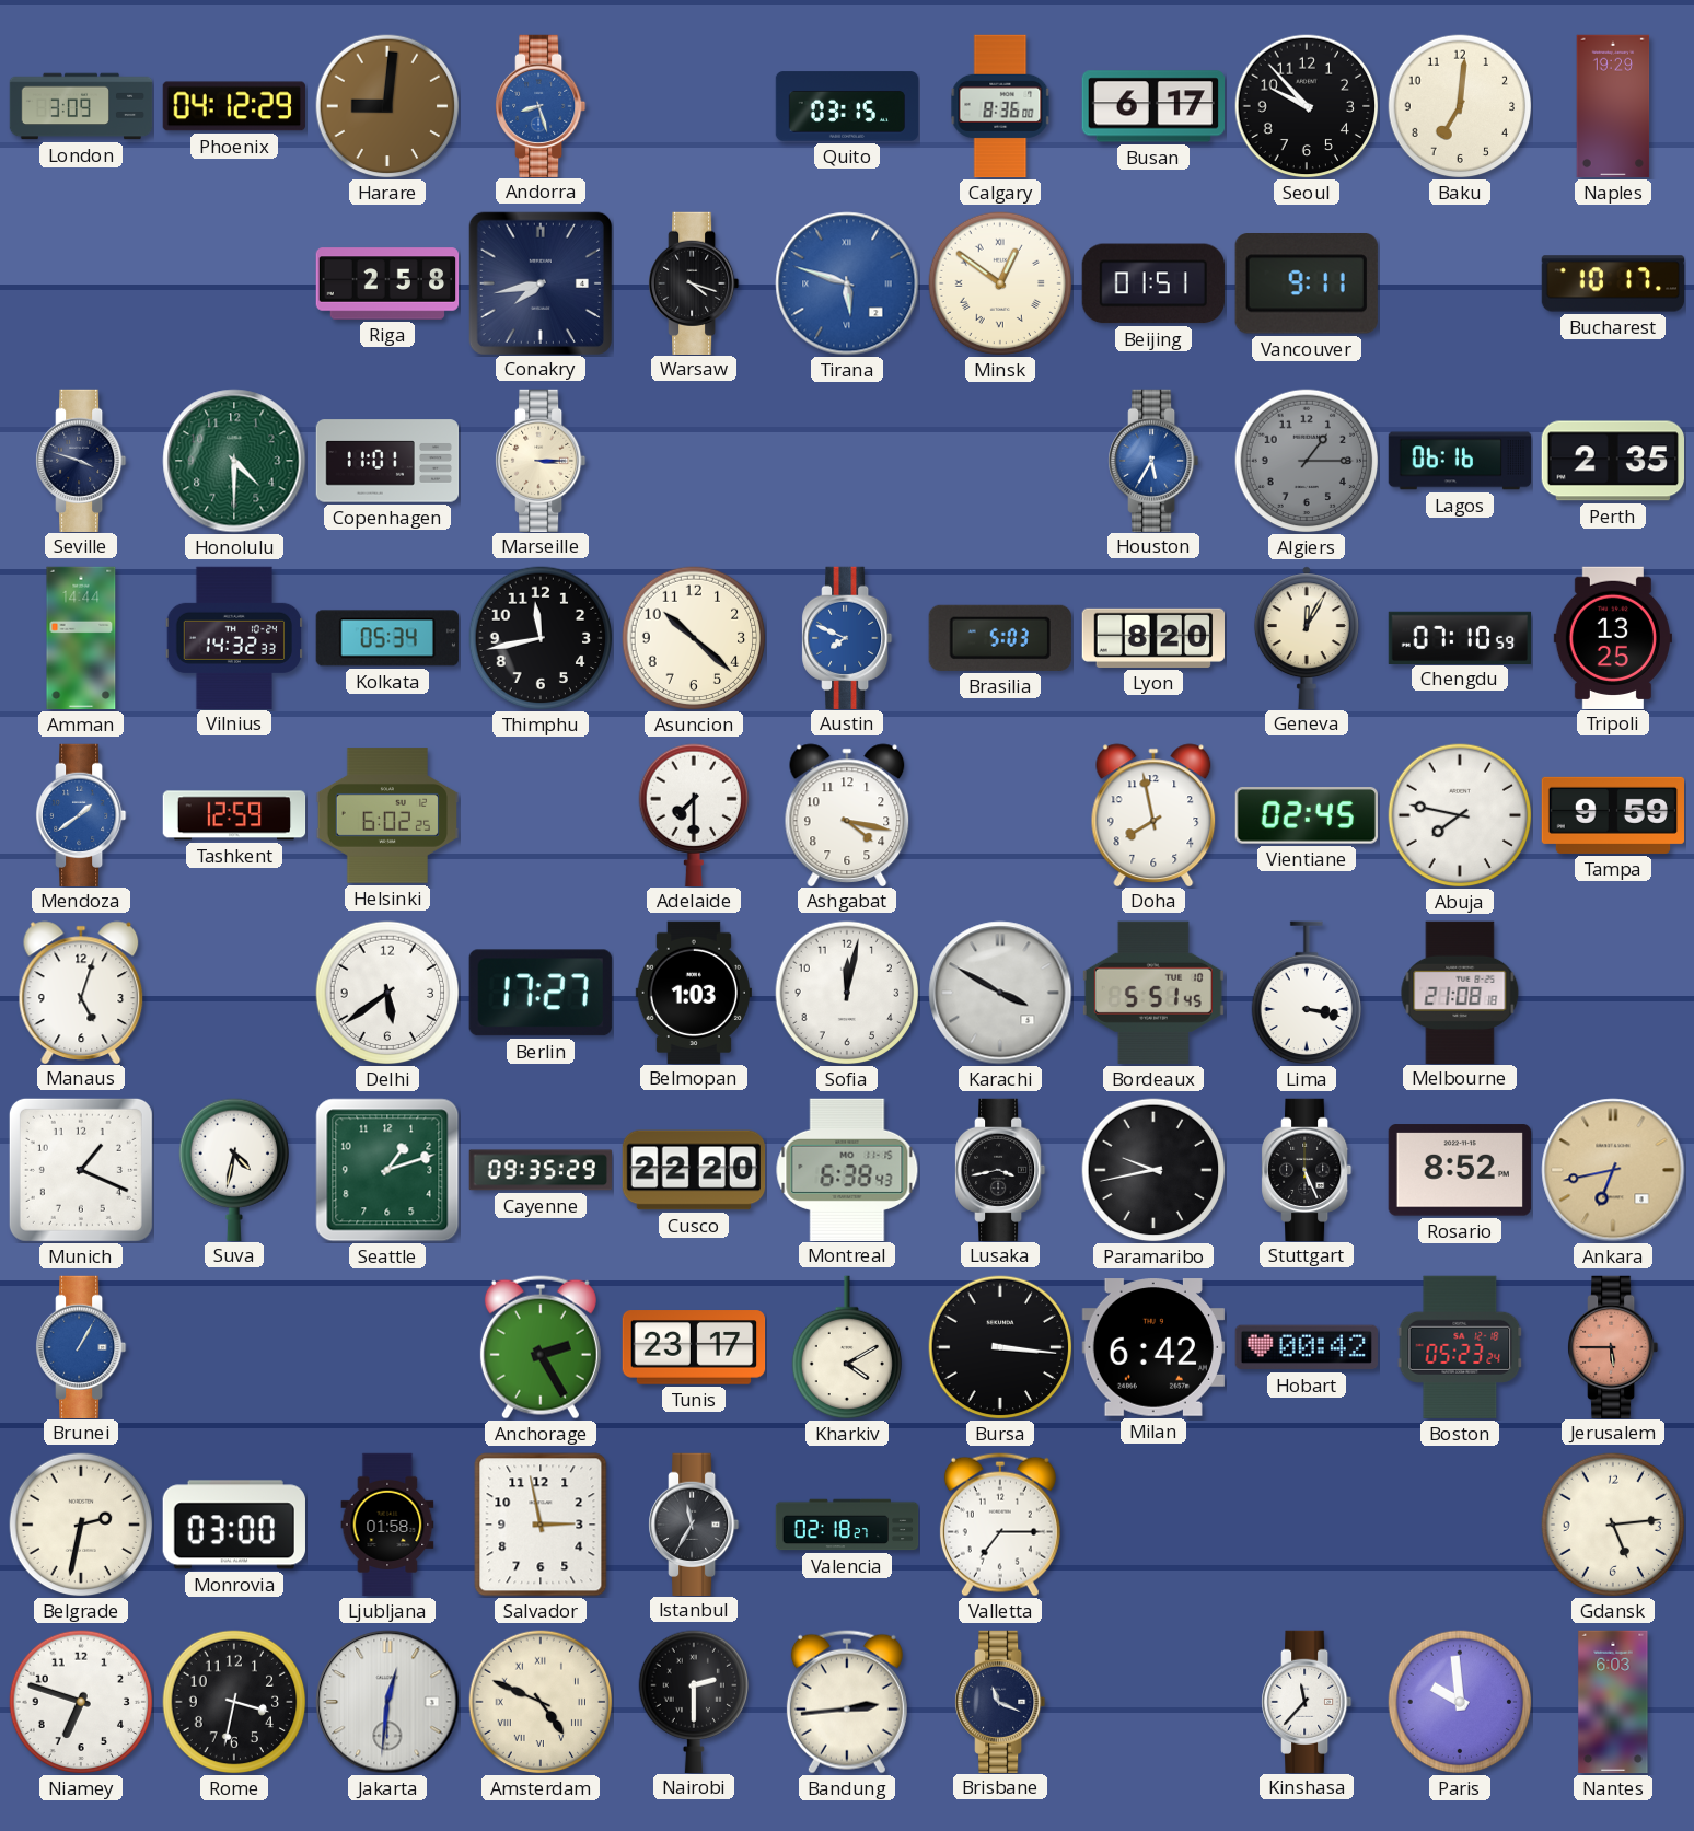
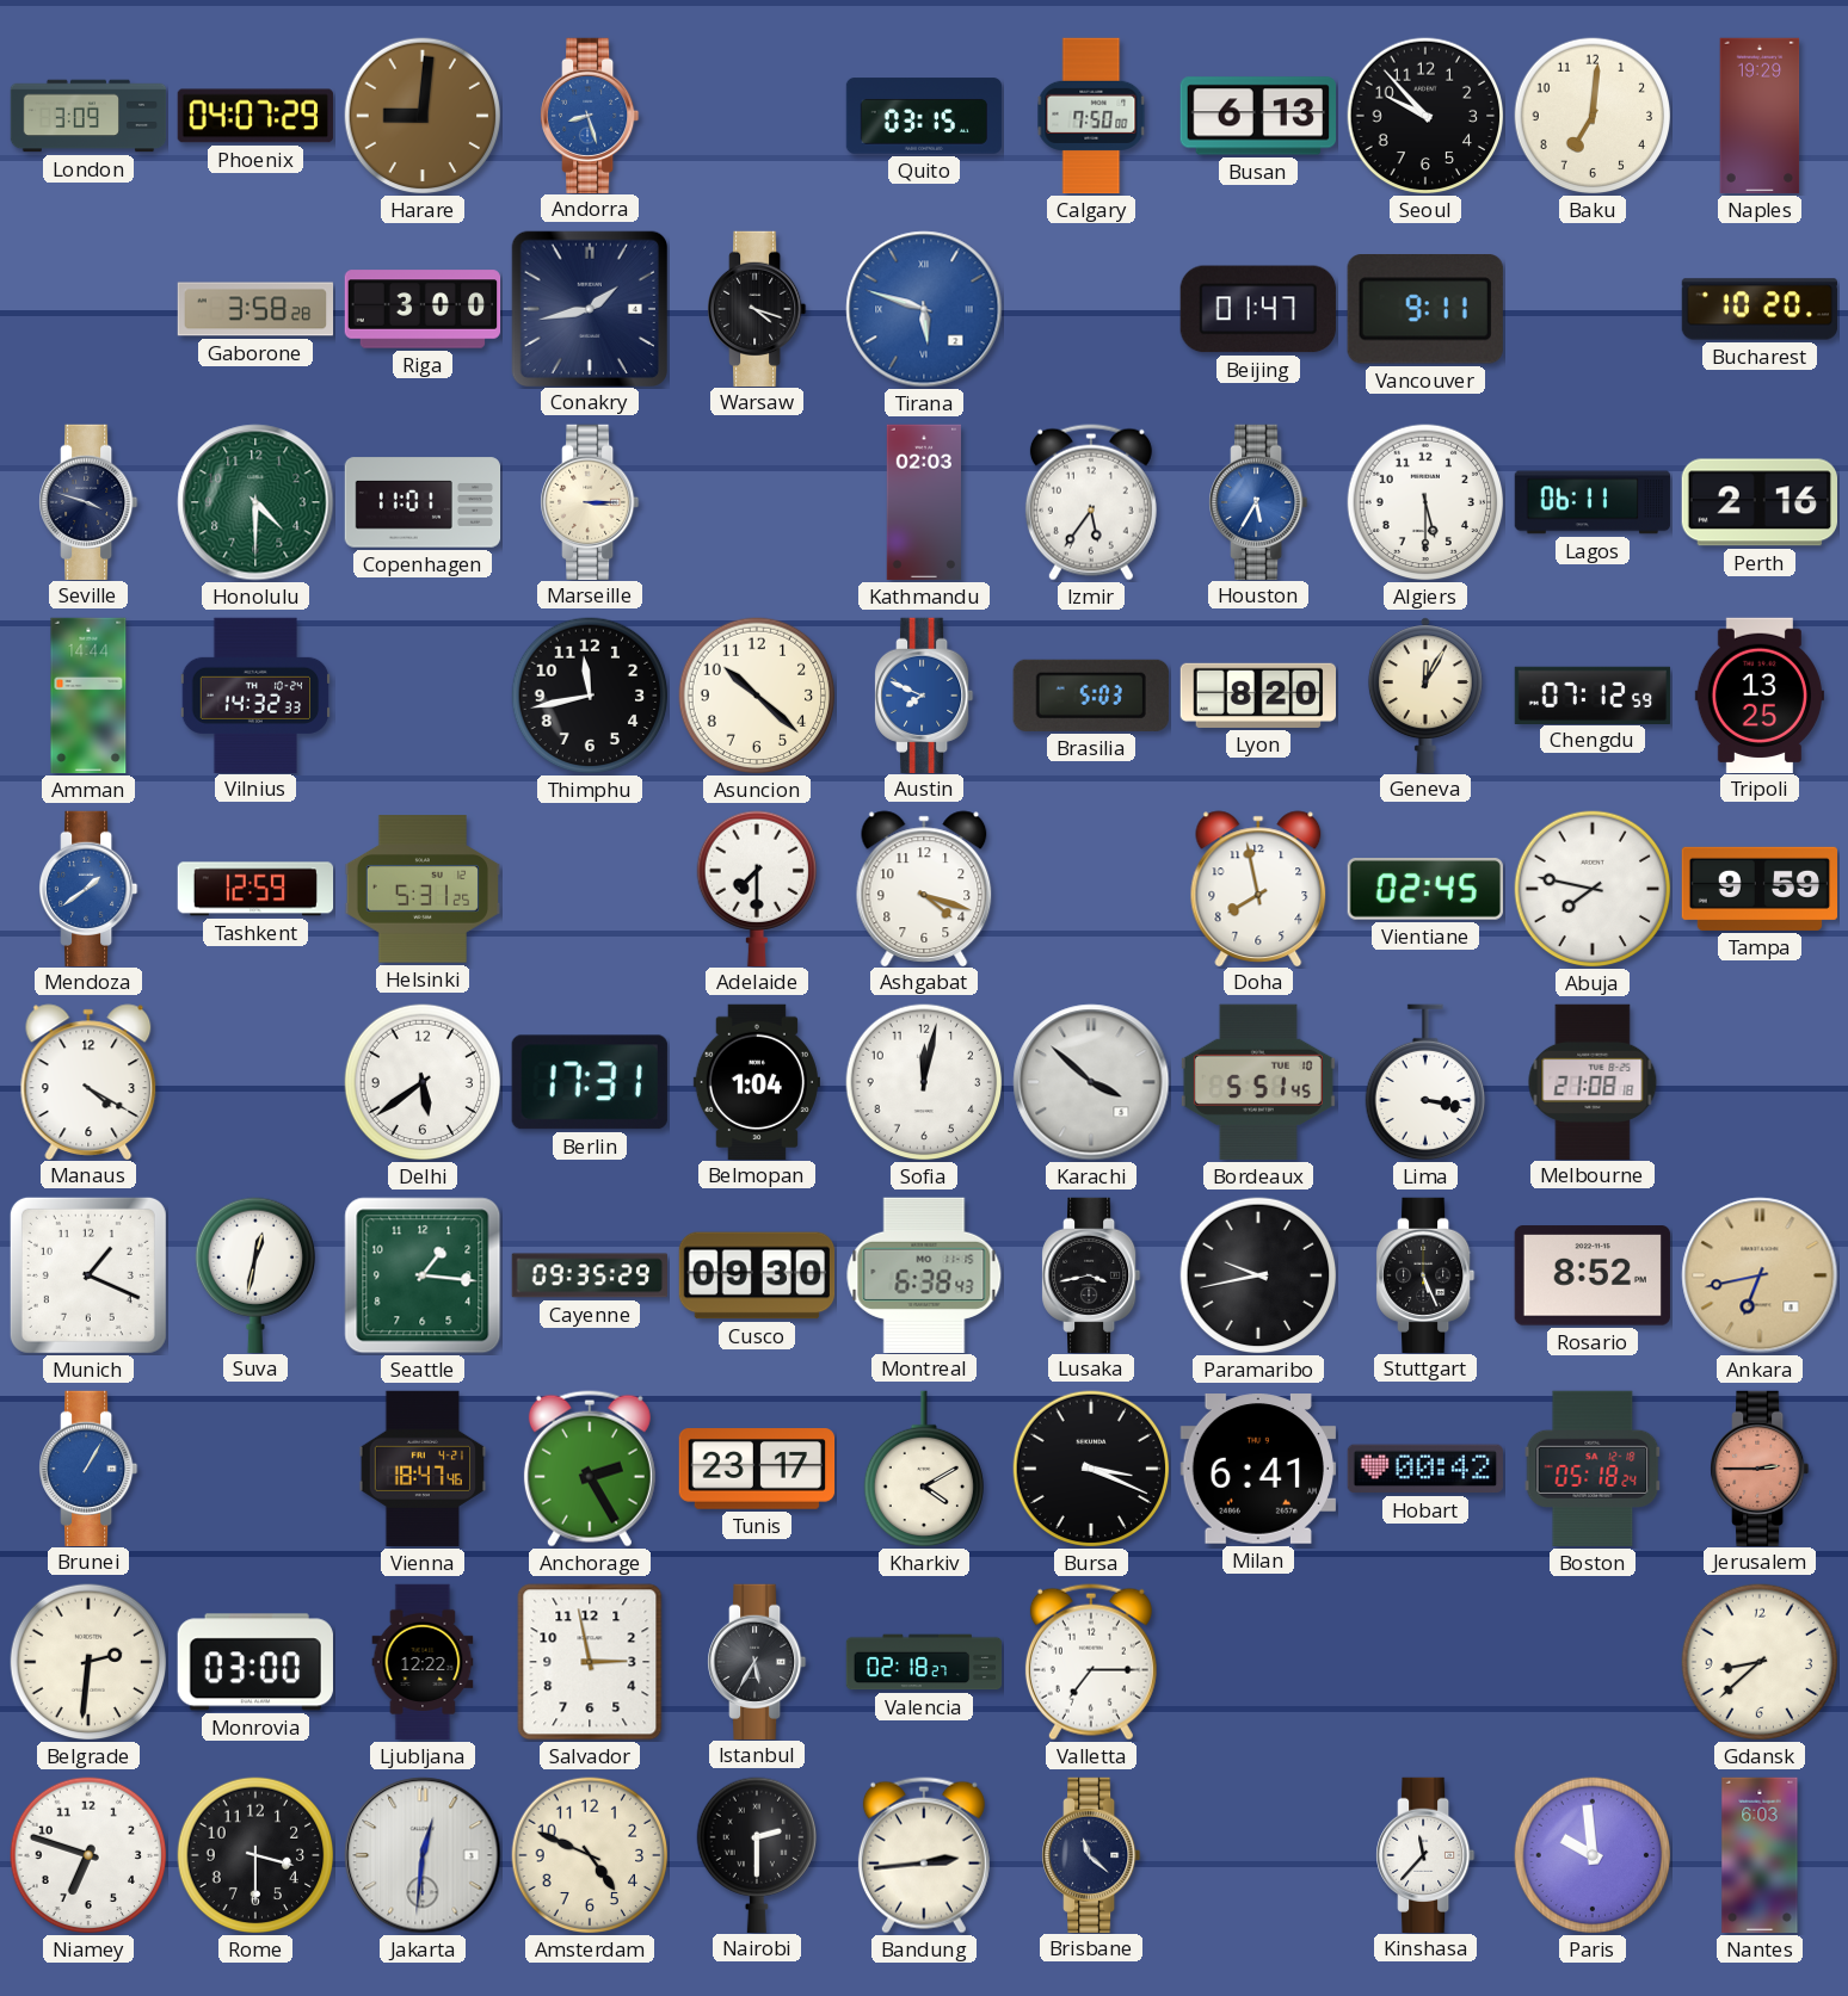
Phoenix: 04:12 -> 04:07 (255, 116)
Calgary: 8:36 -> 7:50 (1091, 116)
Busan: 6:17 -> 6:13 (1257, 116)
Gaborone: none -> 3:58 (255, 309)
Riga: 2:58 -> 3:00 (423, 309)
Conakry: 7:43 -> 1:43 (589, 308)
Minsk: 12:51 -> none (1000, 283)
Beijing: 01:51 -> 01:47 (1258, 309)
Bucharest: 10:17 -> 10:20 (1760, 309)
Kathmandu: none -> 02:03 (924, 502)
Izmir: none -> 5:36 (1091, 502)
Algiers: 1:15 -> 5:30 (1425, 502)
Algiers dial: grey -> white (1425, 502)
Lagos: 06:16 -> 06:11 (1593, 502)
Perth: 2:35 -> 2:16 (1758, 502)
Kolkata: 05:34 -> none (387, 638)
Chengdu: 07:10 -> 07:12 (1593, 694)
Helsinki: 6:02 -> 5:31 (423, 889)
Ashgabat: 4:17 -> 4:18 (924, 888)
Manaus: 5:03 -> 4:20 (88, 1081)
Berlin: 17:27 -> 17:31 (590, 1082)
Belmopan: 1:03 -> 1:04 (757, 1081)
Karachi: 3:50 -> 3:52 (1091, 1082)
Suva: 4:32 -> 12:32 (254, 1274)
Seattle: 1:12 -> 1:16 (423, 1275)
Cusco: 22:20 -> 09:30 (757, 1275)
Vienna: none -> 18:47 (421, 1469)
Bursa: 3:16 -> 3:19 (1091, 1469)
Milan: 6:42 -> 6:41 (1257, 1469)
Boston: 05:23 -> 05:18 (1593, 1469)
Jerusalem: 5:45 -> 2:45 (1761, 1467)
Belgrade: 2:32 -> 2:31 (88, 1662)
Ljubljana: 01:58 -> 12:22 (423, 1662)
Istanbul: 11:35 -> 5:35 (758, 1661)
Gdansk: 5:14 -> 8:38 (1760, 1662)
Rome: 3:32 -> 3:30 (255, 1855)
Amsterdam numerals: Roman -> Arabic (590, 1855)
Brisbane: 11:19 -> 11:22 (1092, 1854)
